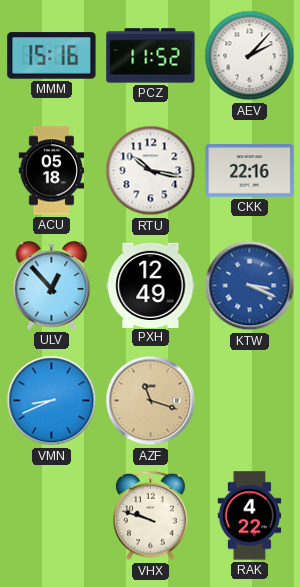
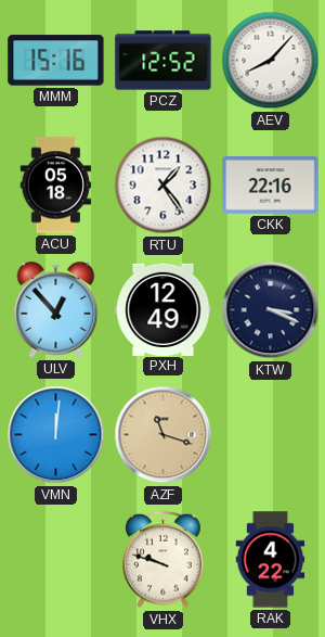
PCZ: 11:52 -> 12:52 (164, 61)
AEV: 2:07 -> 8:07 (271, 61)
RTU: 10:17 -> 1:24 (164, 186)
KTW dial: blue -> navy (271, 310)
VMN: 8:41 -> 12:01 (56, 435)
